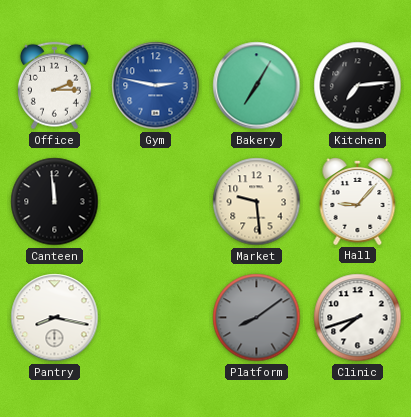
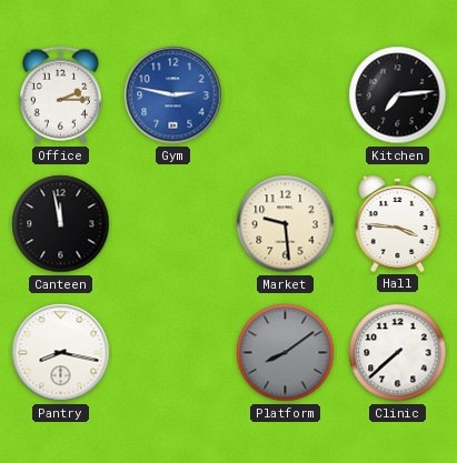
Bakery: 7:05 -> none (257, 86)
Canteen: 11:59 -> 11:58 (61, 224)
Hall: 9:07 -> 3:46 (398, 223)
Clinic: 7:42 -> 7:38 (398, 353)
